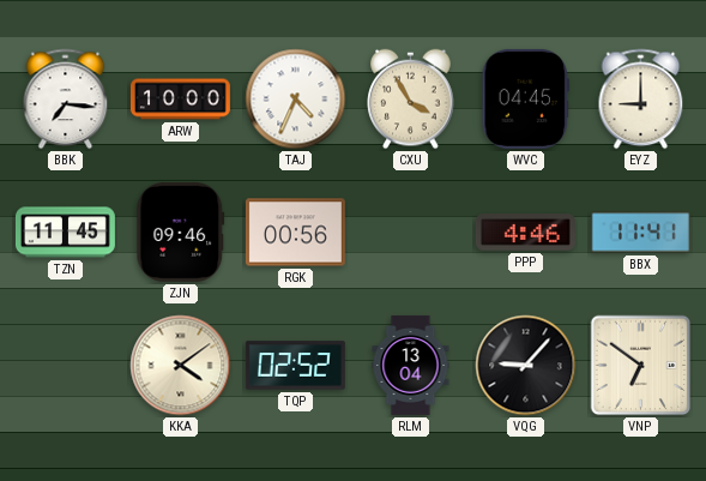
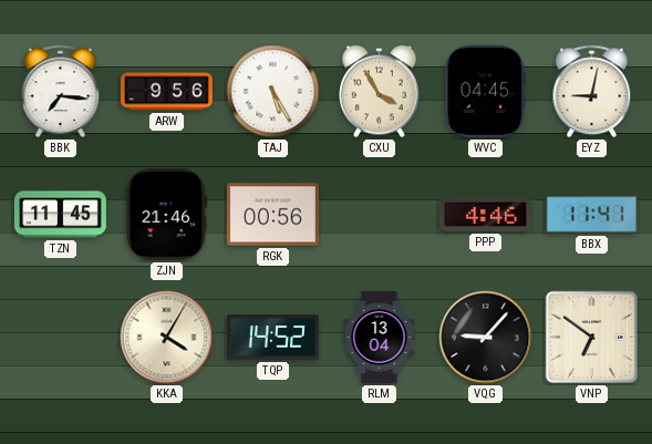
ARW: 10:00 -> 9:56 (166, 92)
TAJ: 4:34 -> 5:25 (273, 92)
EYZ: 9:00 -> 9:02 (592, 92)
ZJN: 09:46 -> 21:46 (167, 214)
KKA: 4:09 -> 4:05 (167, 338)
TQP: 02:52 -> 14:52 (272, 338)
